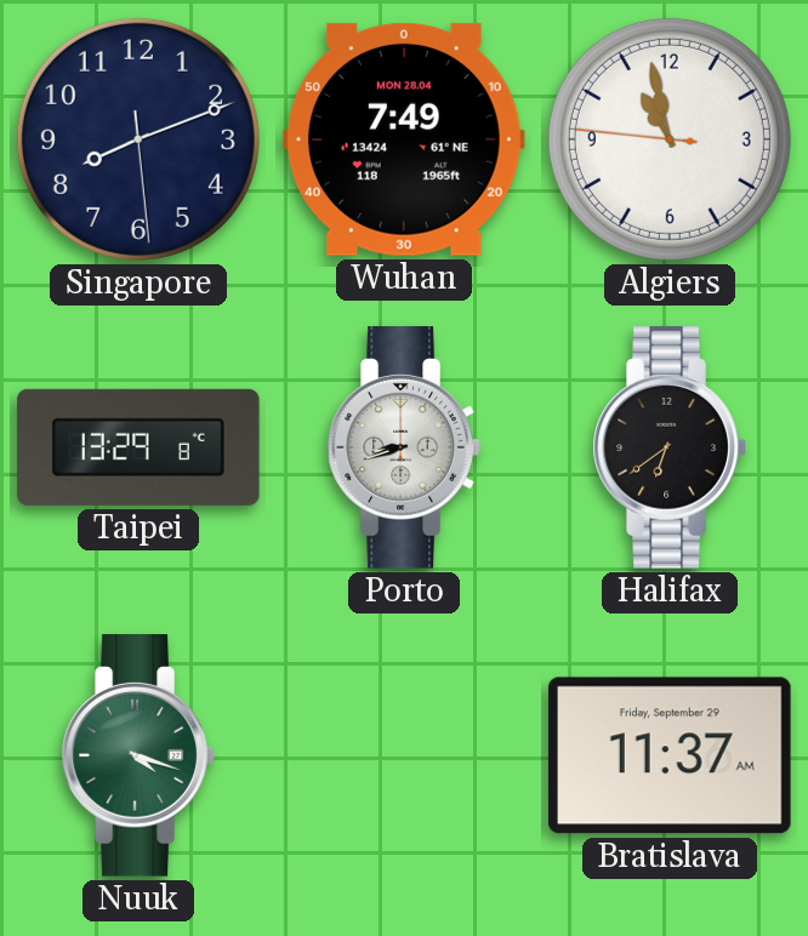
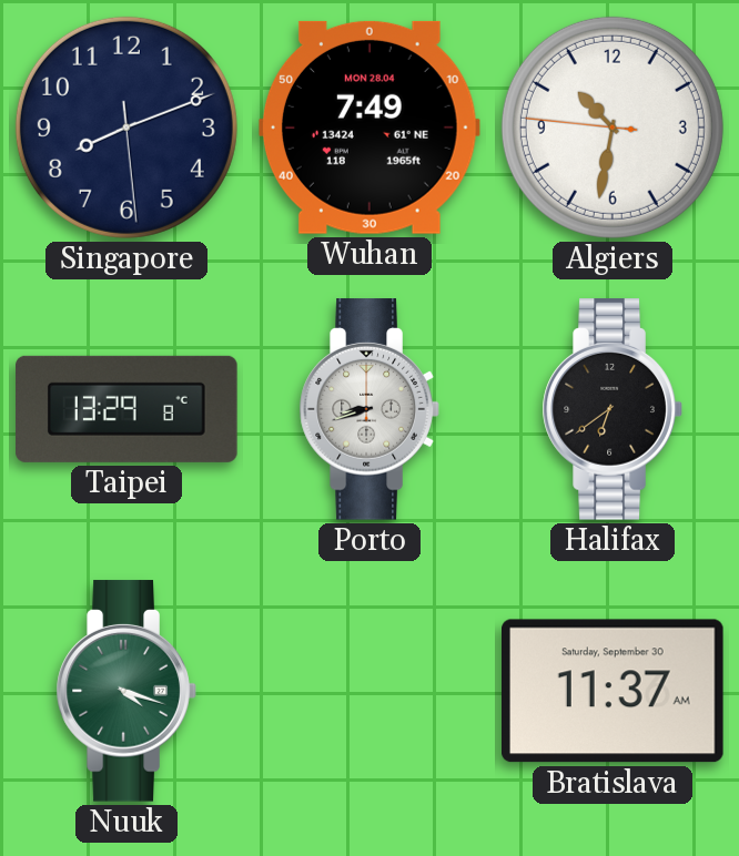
Algiers: 10:57 -> 10:31 (613, 128)
Bratislava date: Friday, September 29 -> Saturday, September 30 (614, 691)
